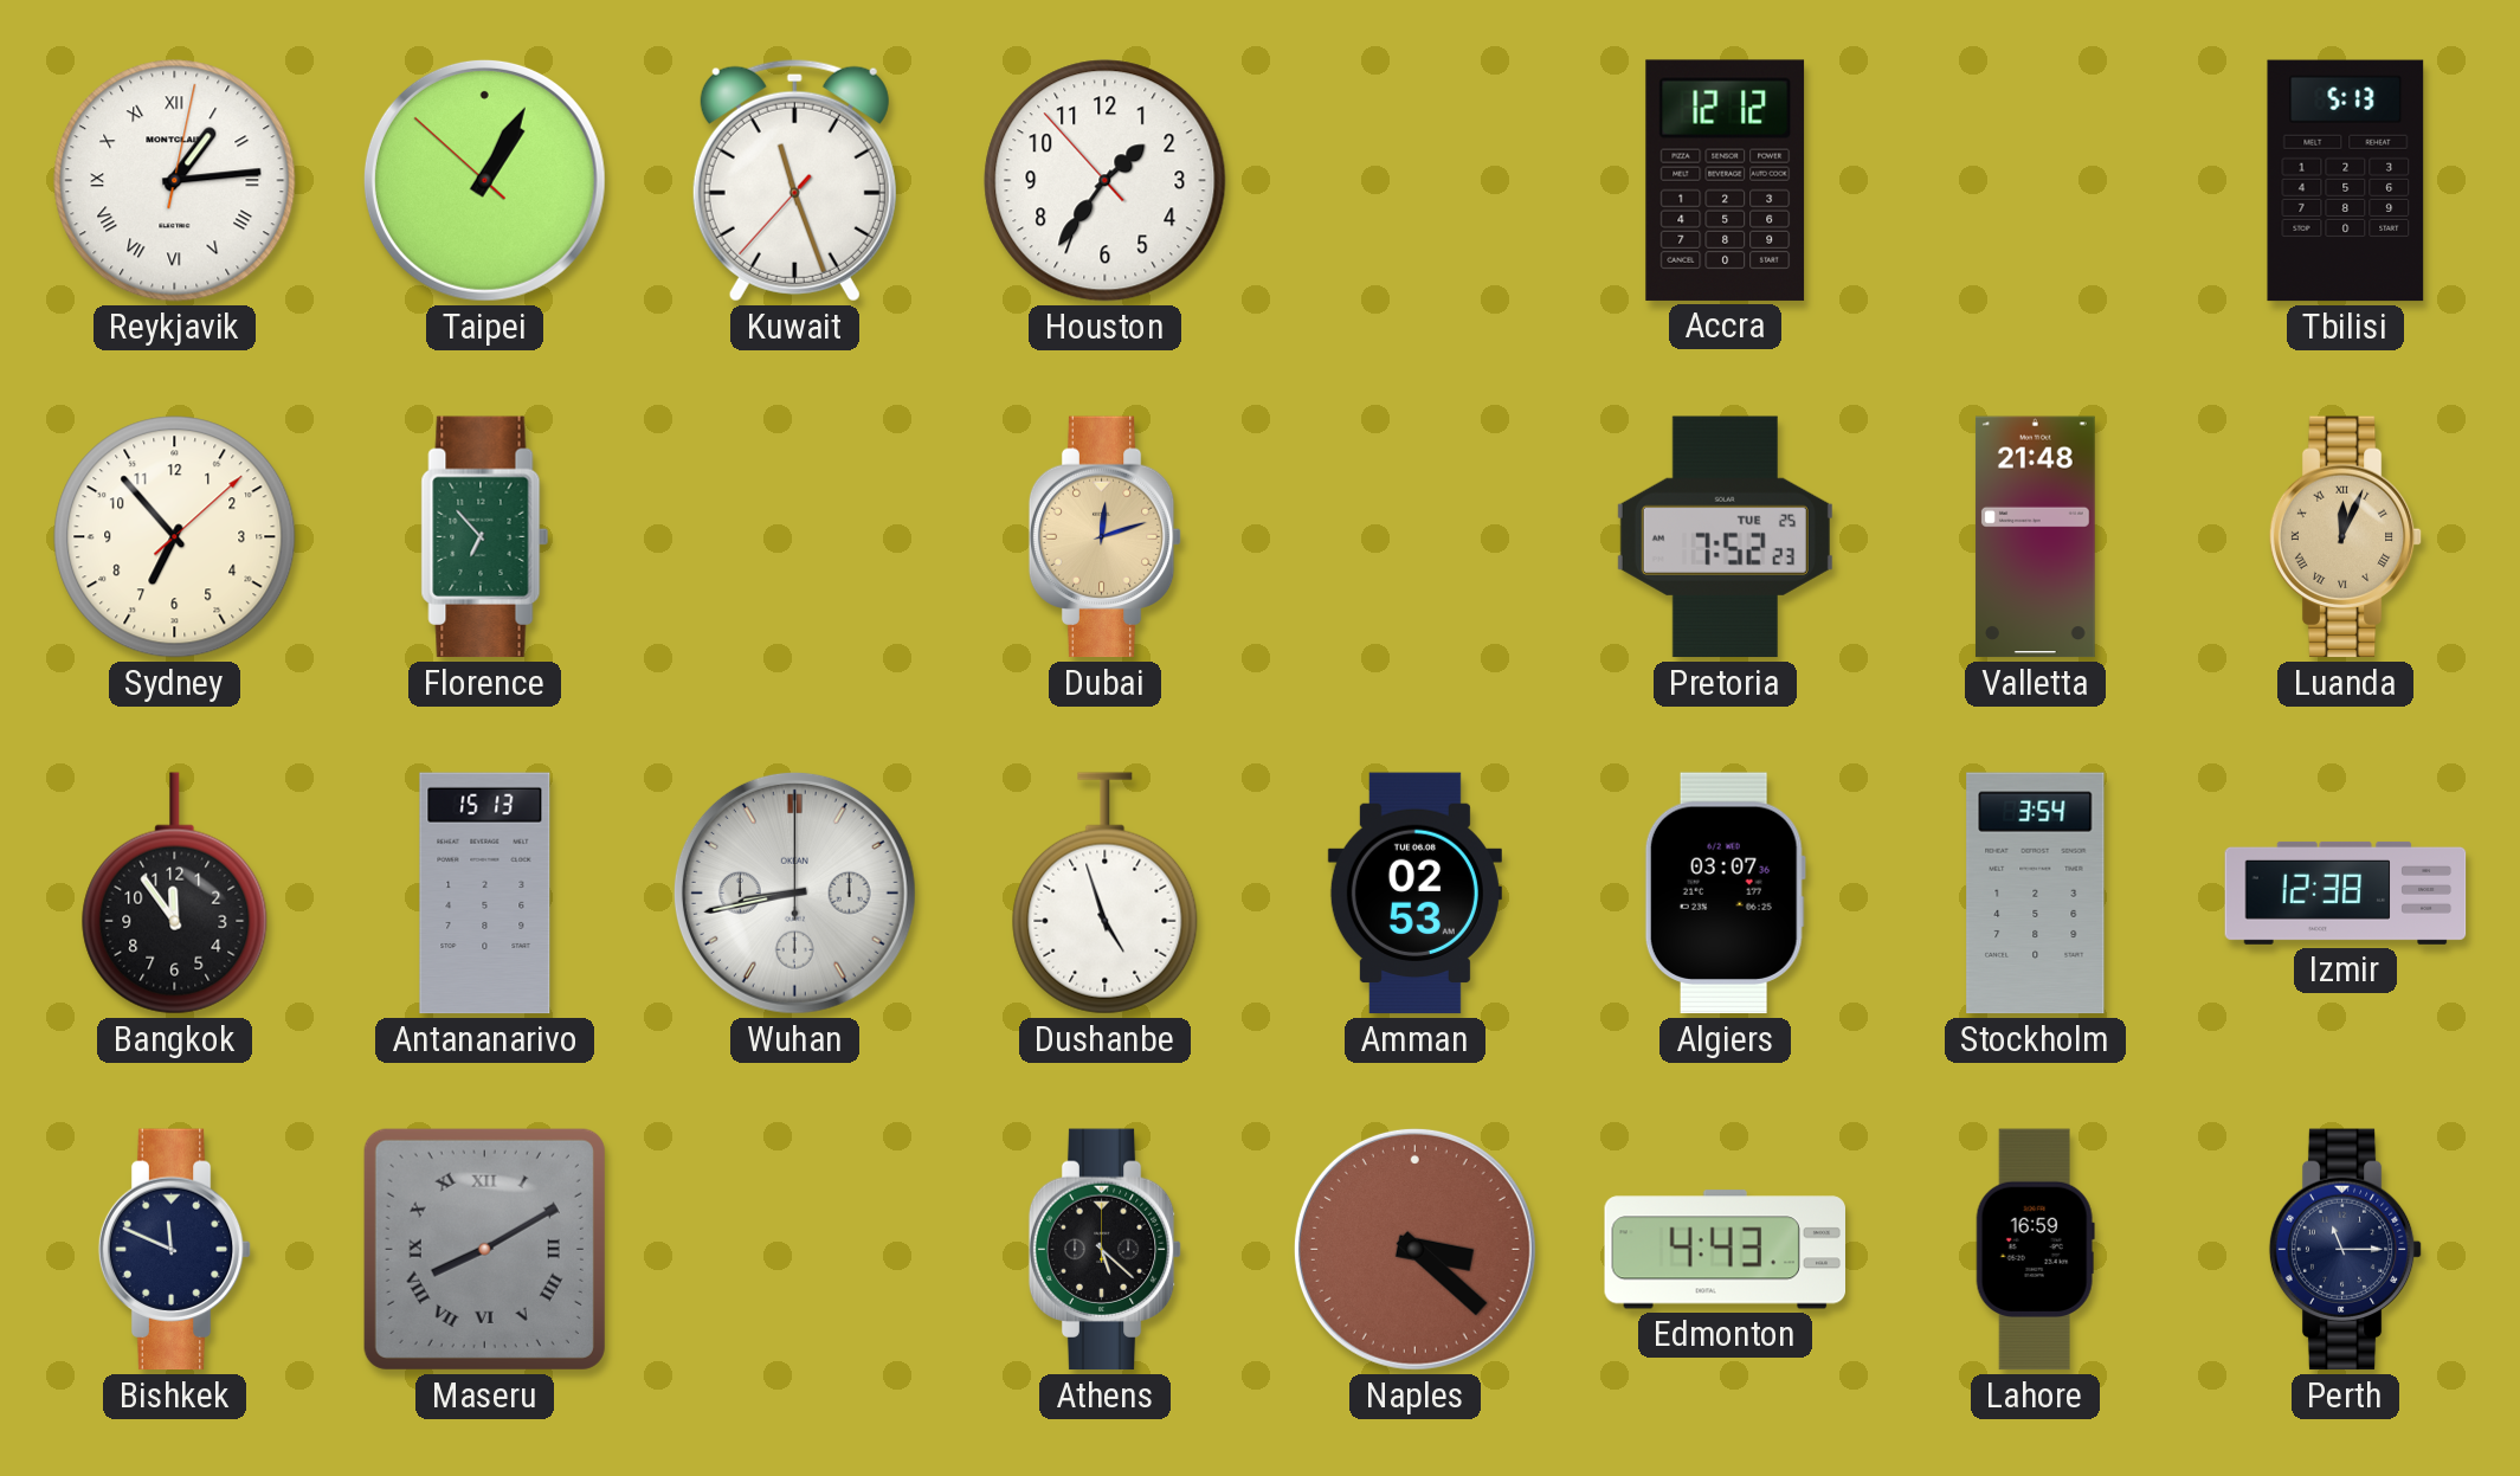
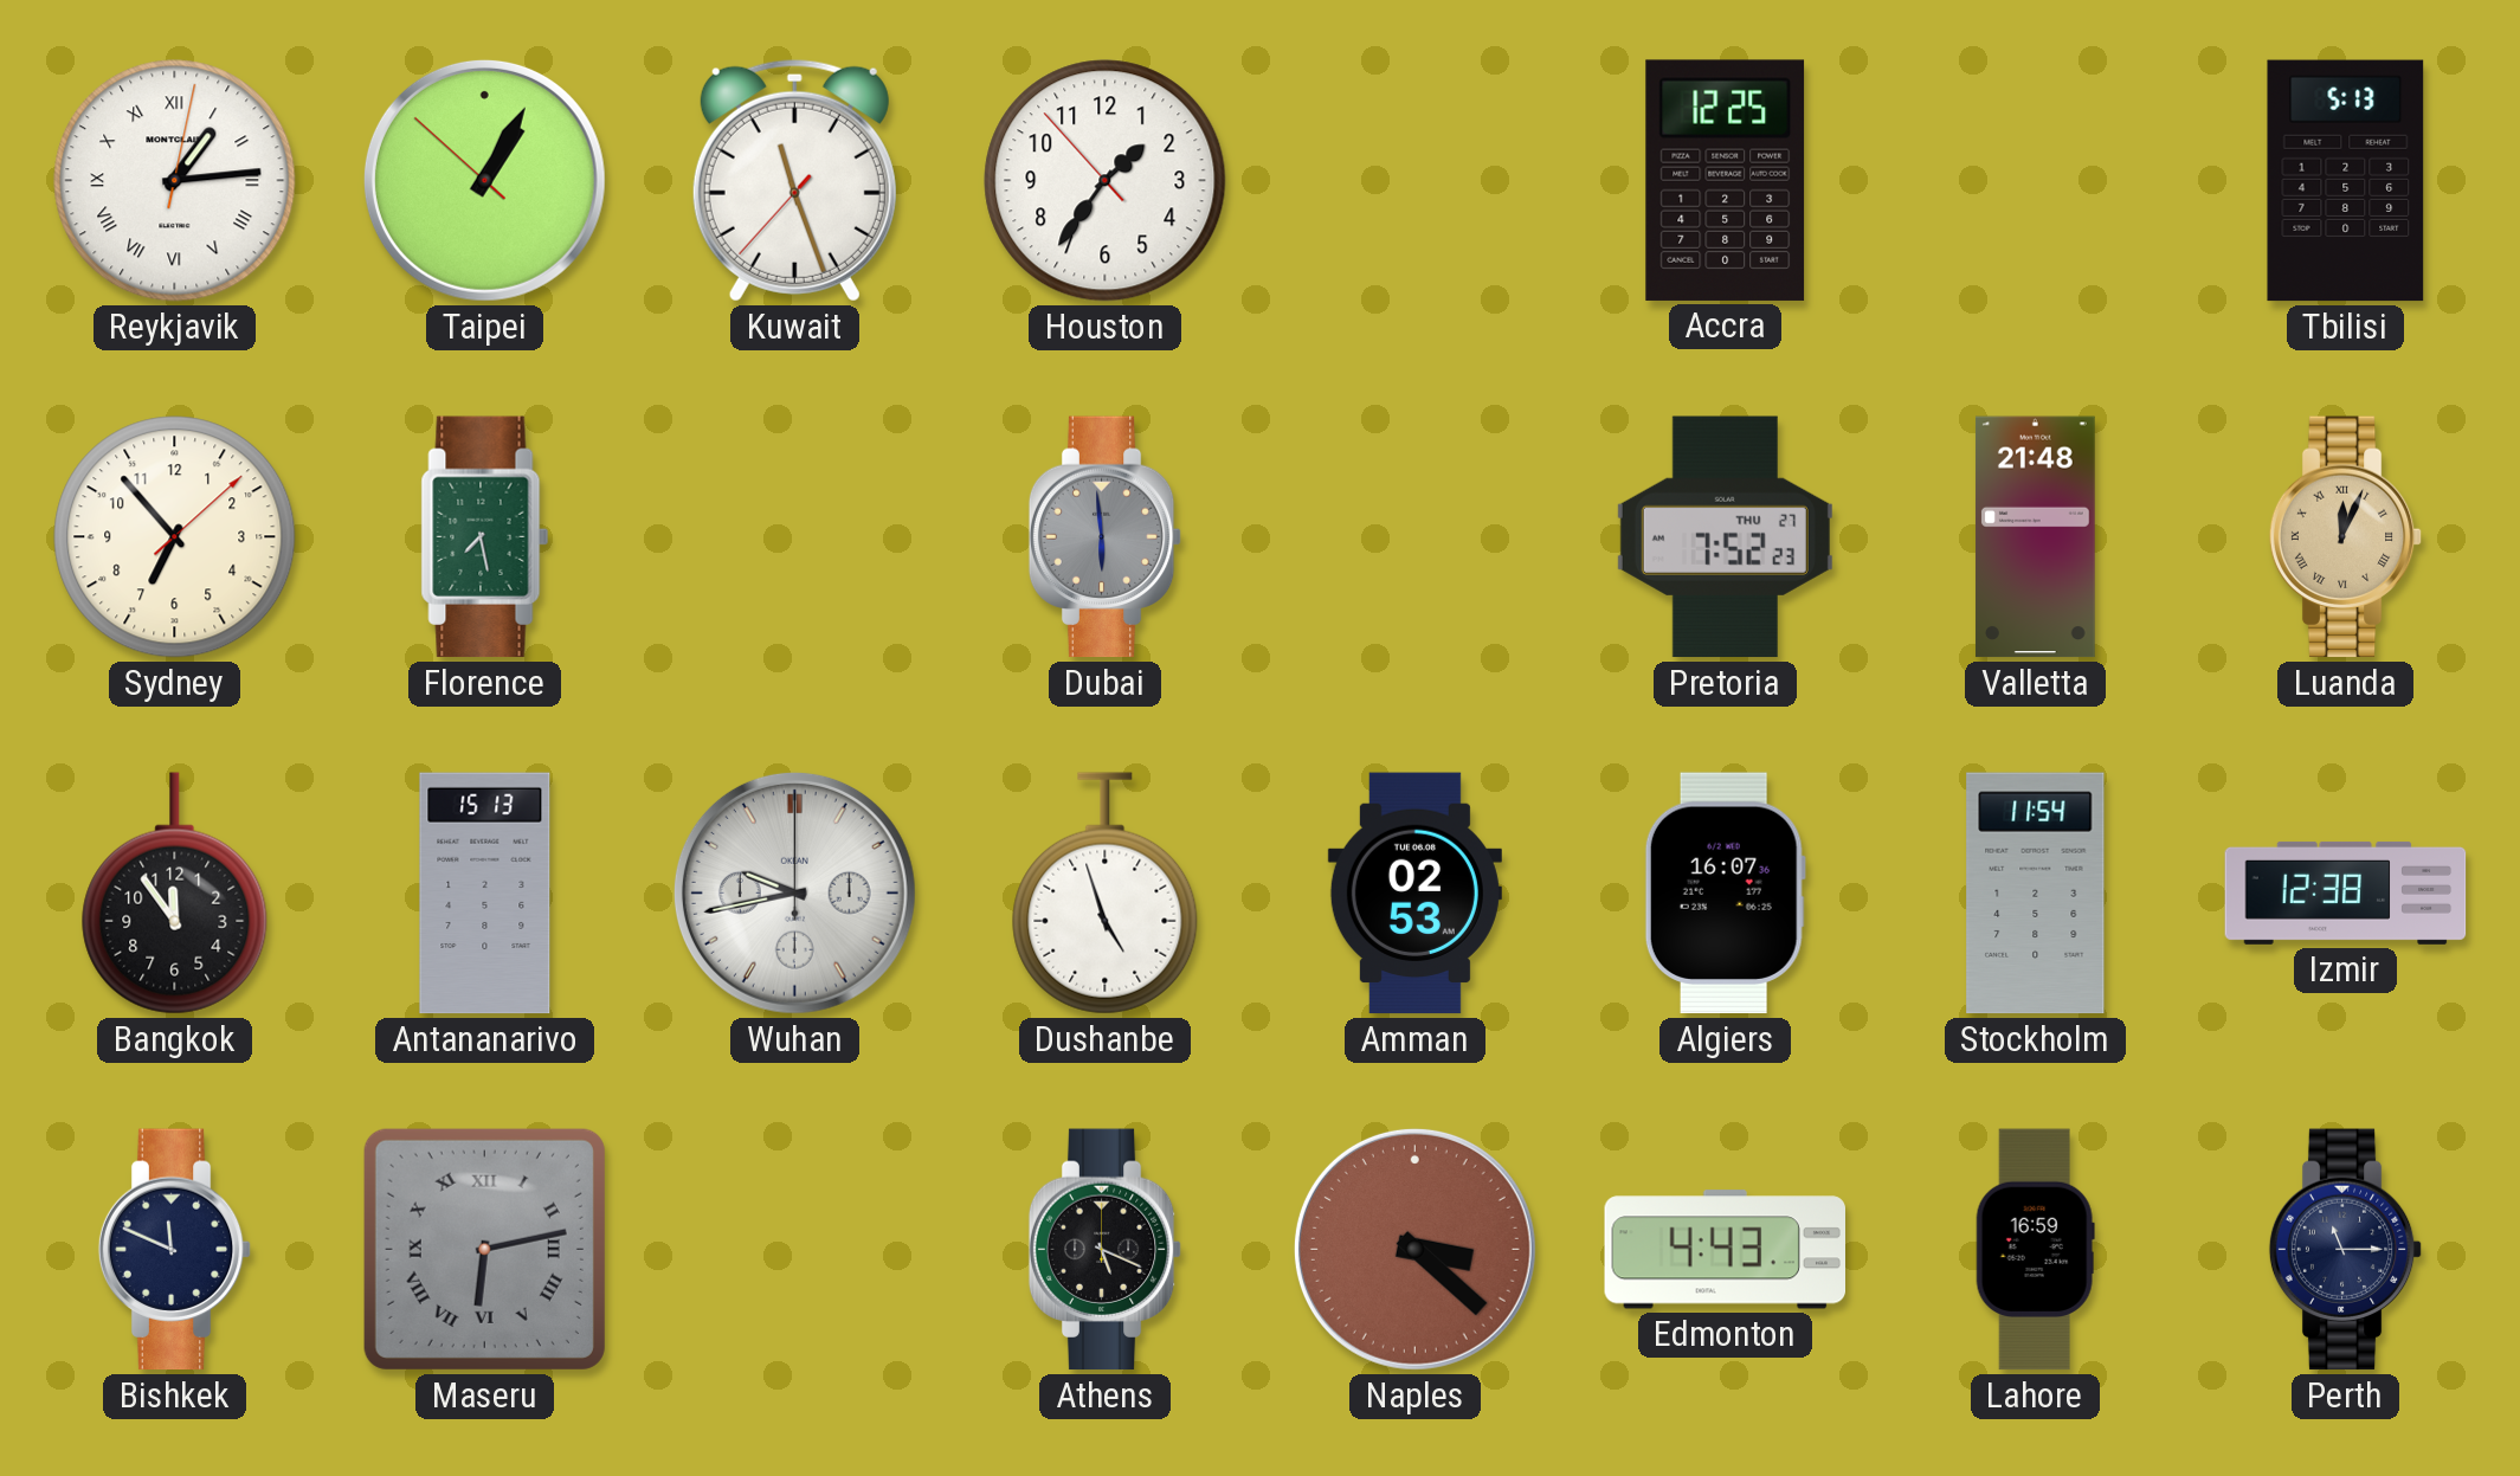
Accra: 12:12 -> 12:25 (1726, 180)
Florence: 6:53 -> 7:28 (485, 537)
Dubai: 12:12 -> 5:59 (1106, 537)
Dubai dial: champagne -> grey (1106, 537)
Pretoria date: TUE 25 -> THU 27 (1725, 537)
Wuhan: 8:43 -> 9:43 (794, 892)
Algiers: 03:07 -> 16:07 (1725, 894)
Stockholm: 3:54 -> 11:54 (2036, 894)
Maseru: 8:10 -> 6:13 (484, 1249)
Athens: 5:22 -> 5:19 (1106, 1250)
